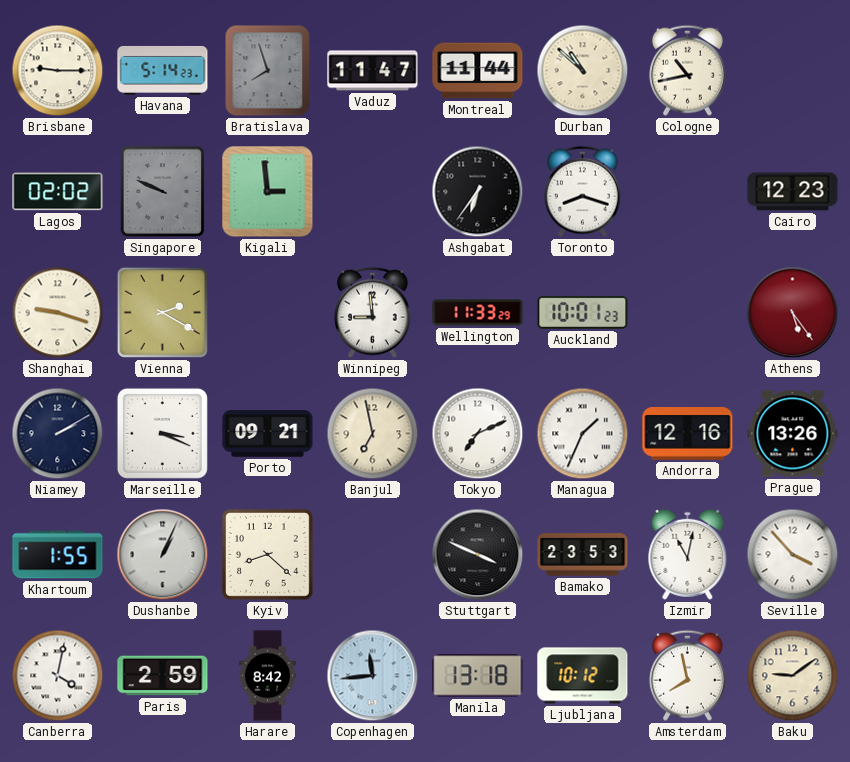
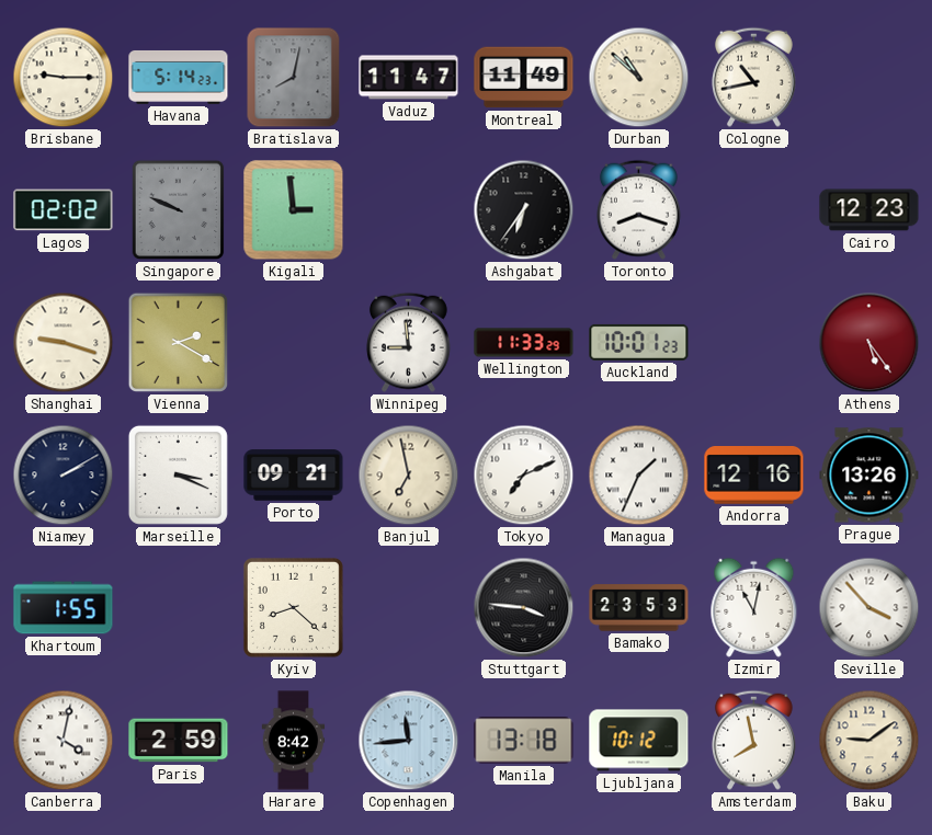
Bratislava: 7:57 -> 8:02 (294, 78)
Montreal: 11:44 -> 11:49 (524, 78)
Dushanbe: 1:04 -> none (163, 555)
Stuttgart: 3:49 -> 3:46 (524, 608)
